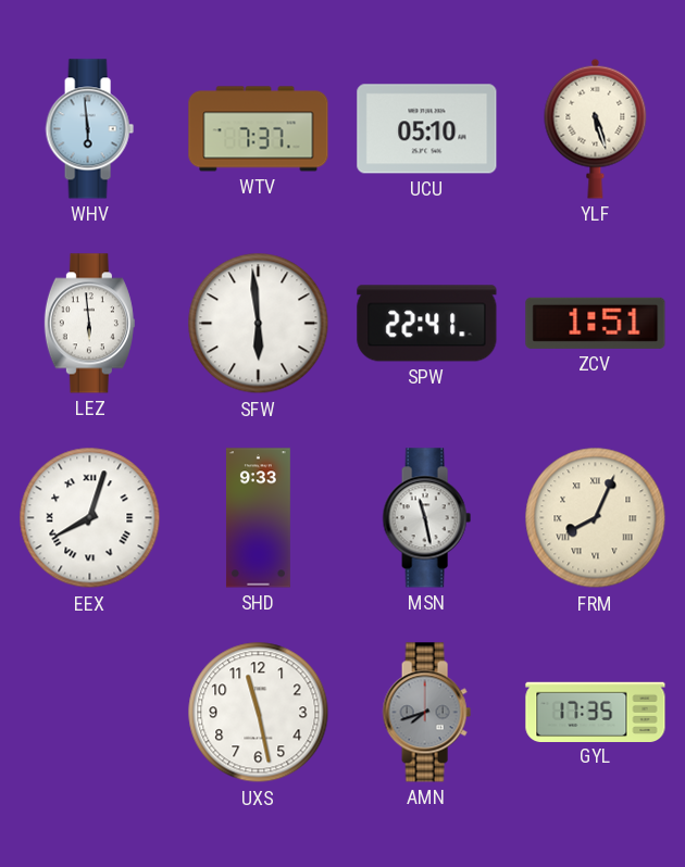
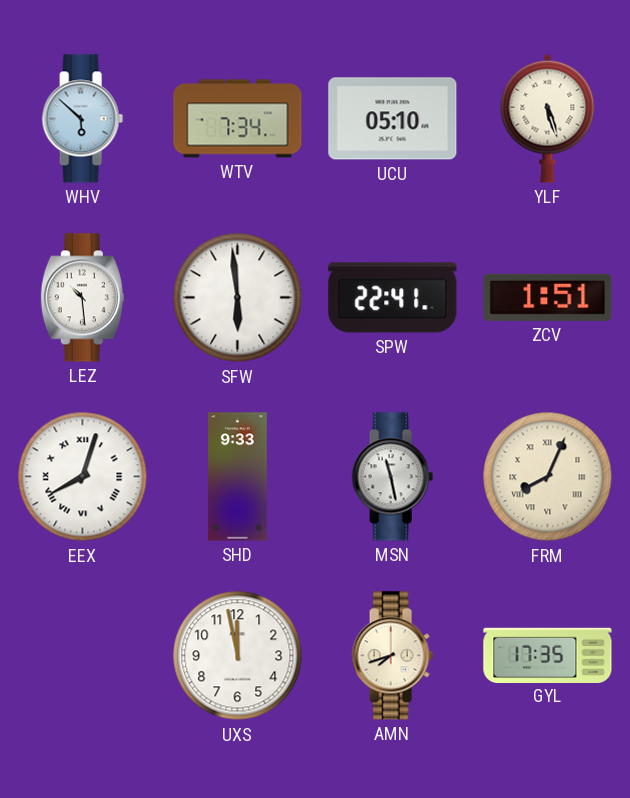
WHV: 5:59 -> 5:52 (82, 119)
WTV: 7:37 -> 7:34 (238, 119)
LEZ: 5:59 -> 10:29 (82, 298)
UXS: 11:28 -> 11:58 (238, 656)
AMN dial: grey -> cream (392, 656)
